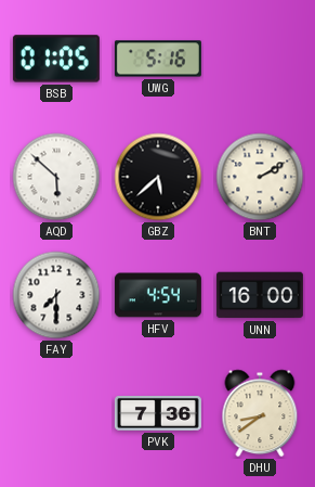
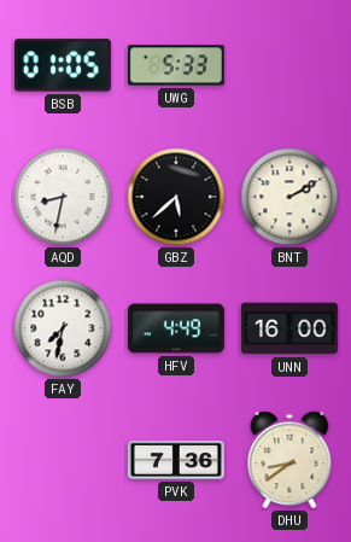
UWG: 5:16 -> 5:33 (176, 65)
AQD: 5:52 -> 8:32 (63, 197)
FAY: 7:30 -> 7:32 (63, 328)
HFV: 4:54 -> 4:49 (176, 328)
